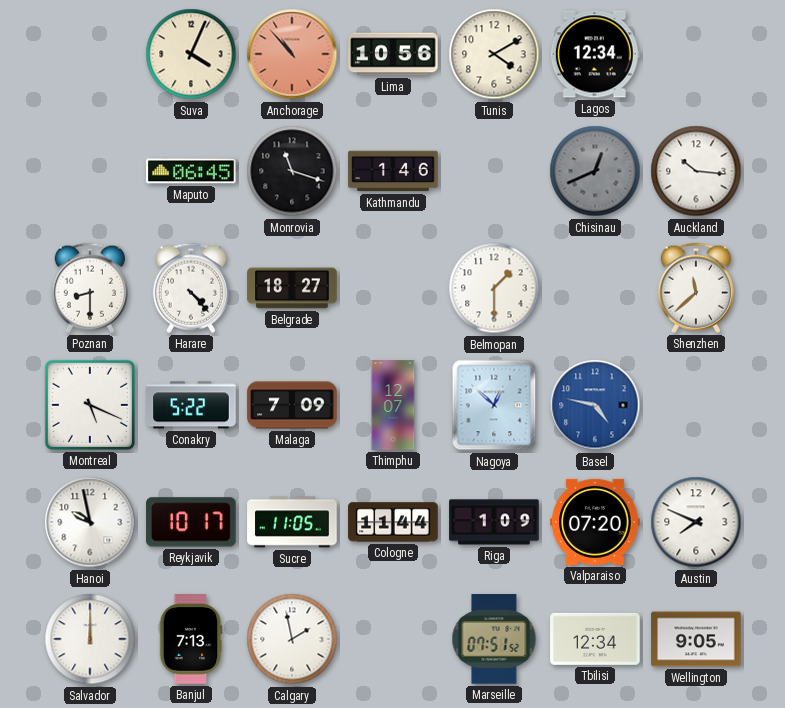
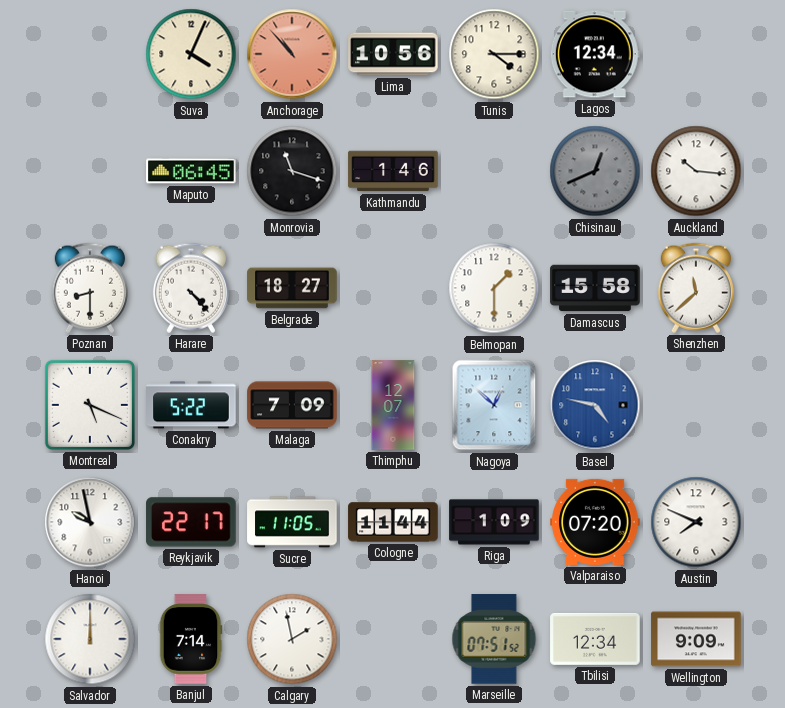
Tunis: 4:10 -> 4:15 (494, 54)
Damascus: none -> 15:58 (595, 288)
Reykjavik: 10:17 -> 22:17 (191, 522)
Banjul: 7:13 -> 7:14 (191, 639)
Wellington: 9:05 -> 9:09 (696, 639)
